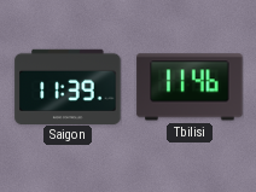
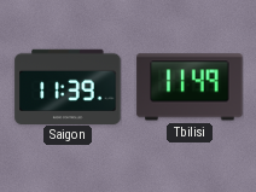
Tbilisi: 11:46 -> 11:49 (190, 87)
